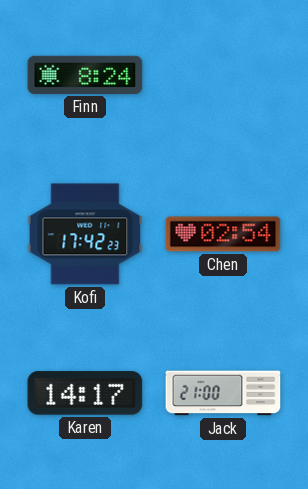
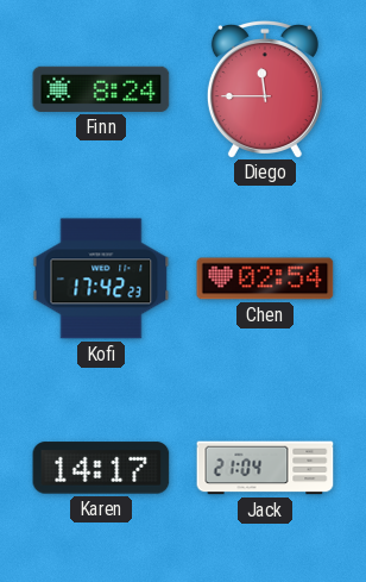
Diego: none -> 11:45 (265, 89)
Jack: 21:00 -> 21:04 (265, 468)
